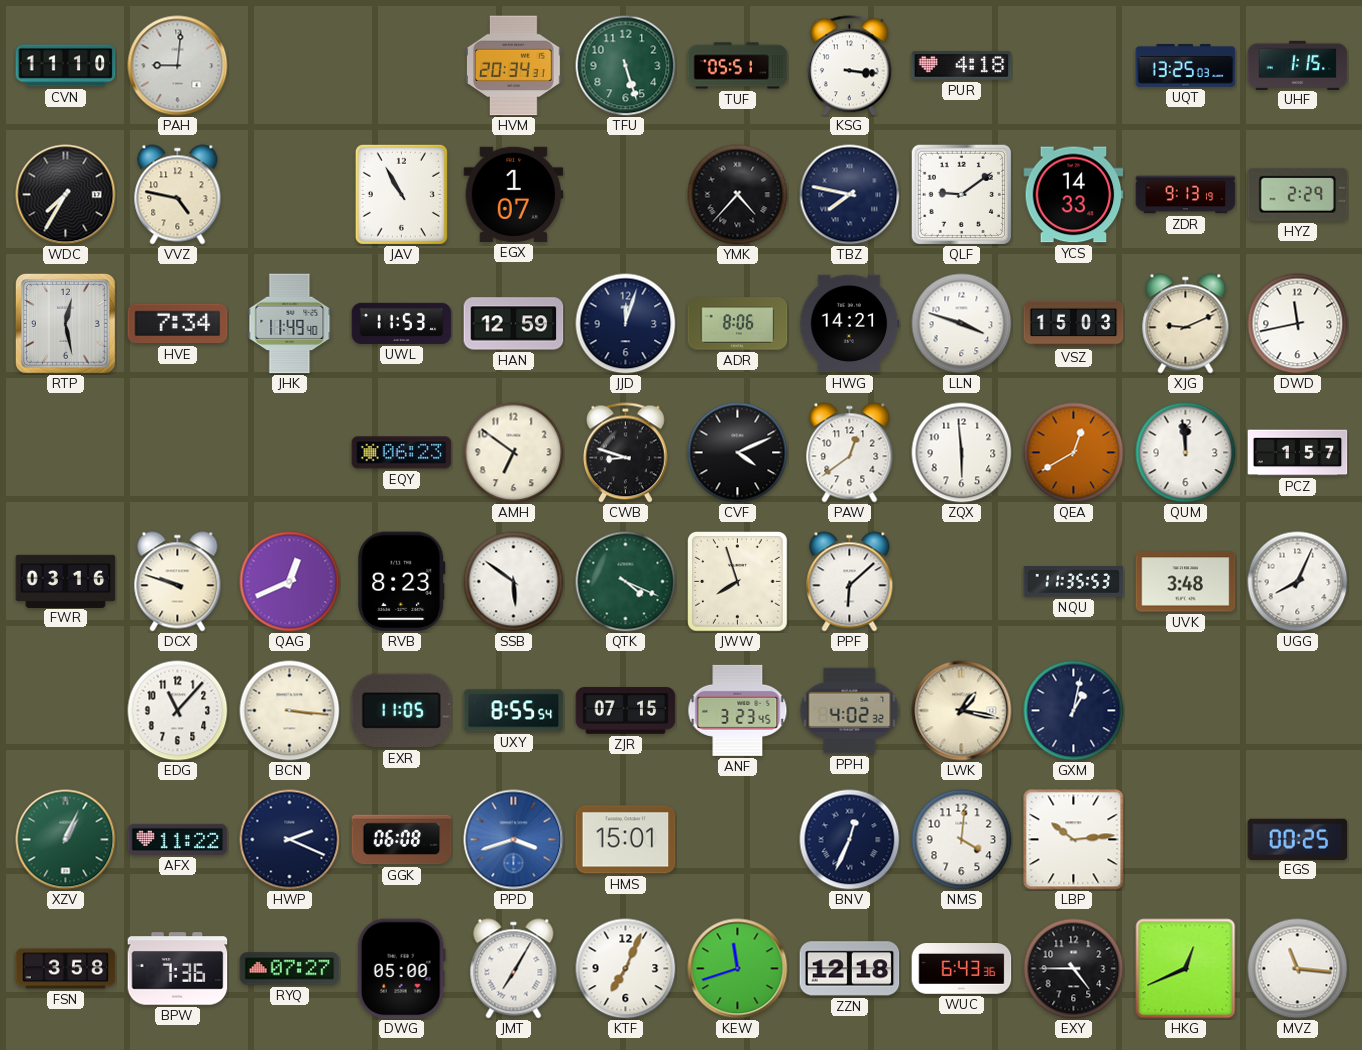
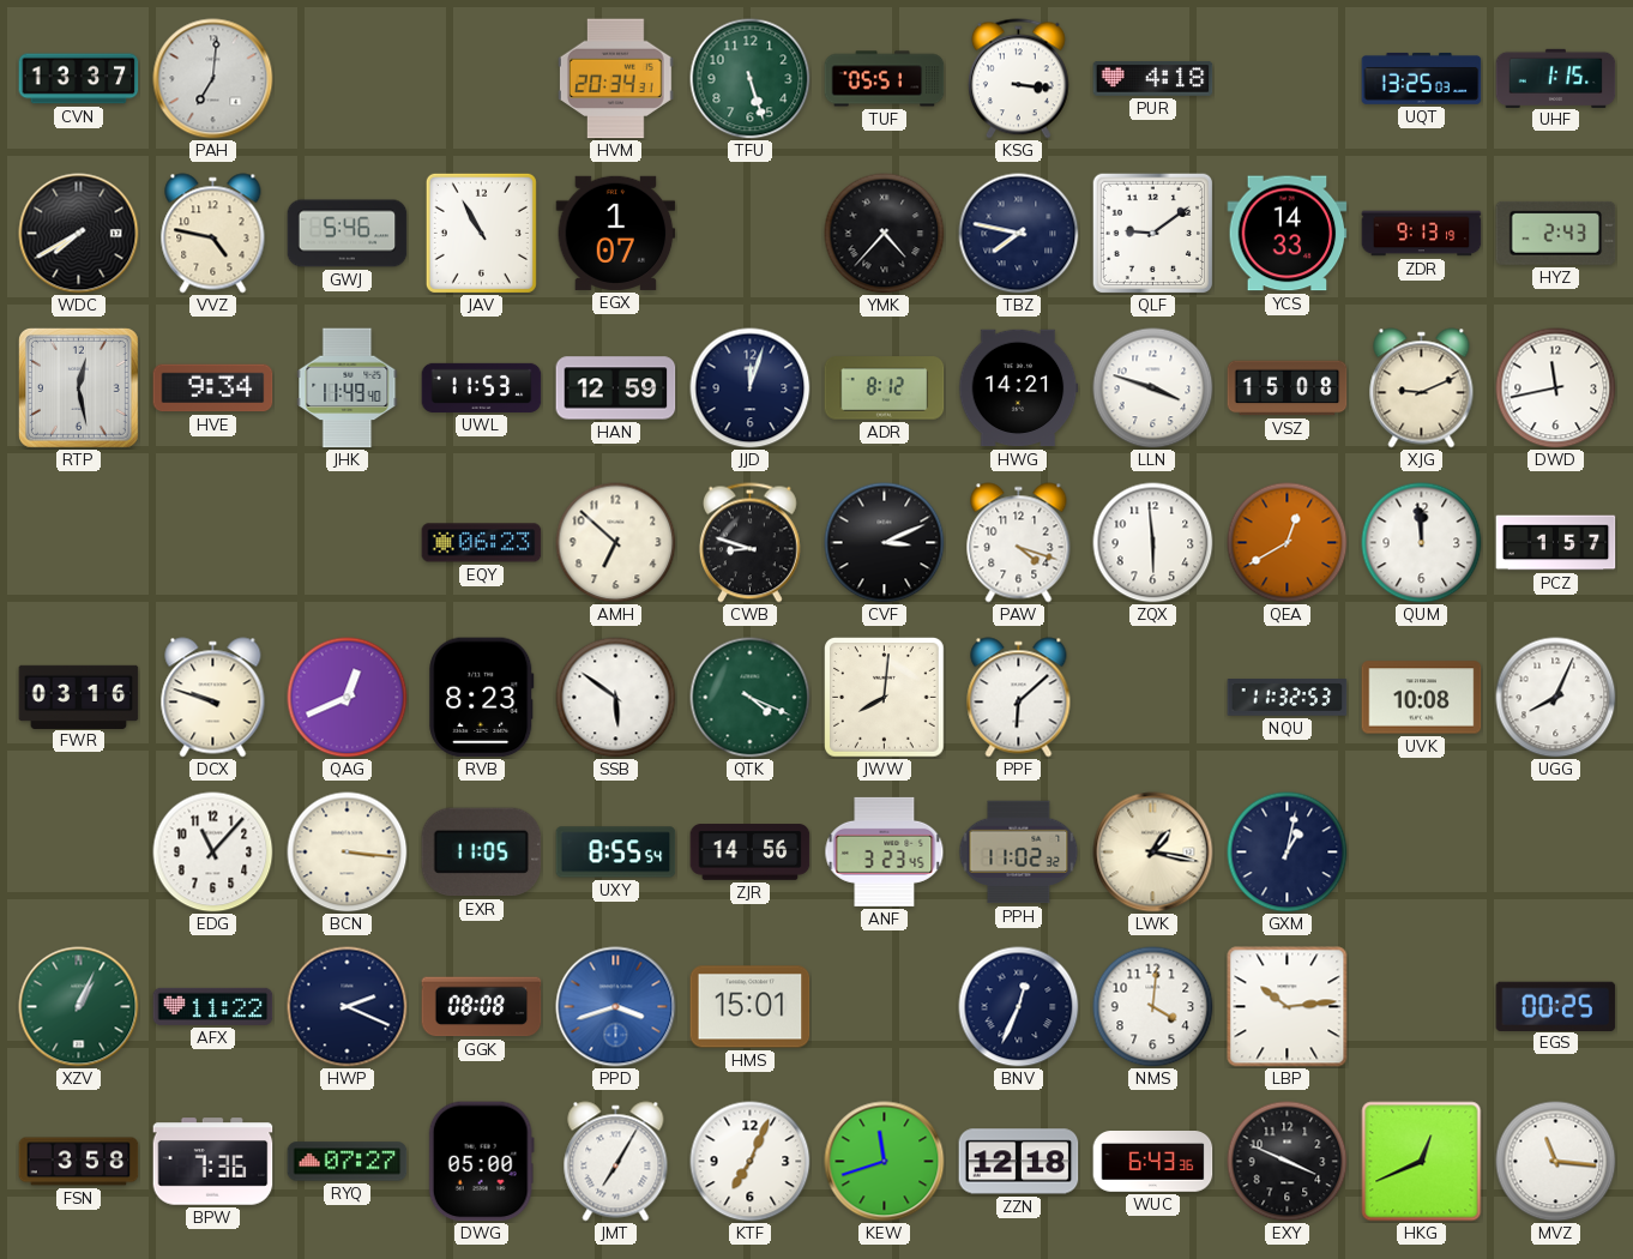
CVN: 11:10 -> 13:37 (79, 79)
PAH: 9:01 -> 7:01 (213, 79)
WDC: 7:35 -> 7:40 (79, 234)
GWJ: none -> 5:46 (348, 234)
HYZ: 2:29 -> 2:43 (1556, 233)
HVE: 7:34 -> 9:34 (213, 388)
ADR: 8:06 -> 8:12 (885, 388)
VSZ: 15:03 -> 15:08 (1288, 388)
AMH: 6:51 -> 6:52 (616, 543)
CVF: 4:11 -> 3:11 (885, 543)
PAW: 12:39 -> 4:18 (1019, 543)
JWW: 7:57 -> 8:01 (885, 698)
NQU: 11:35 -> 11:32 (1288, 698)
UVK: 3:48 -> 10:08 (1422, 698)
ZJR: 07:15 -> 14:56 (751, 853)
PPH: 4:02 -> 11:02 (1019, 853)
GGK: 06:08 -> 08:08 (482, 1007)
EXY: 4:45 -> 3:49 (1288, 1162)
